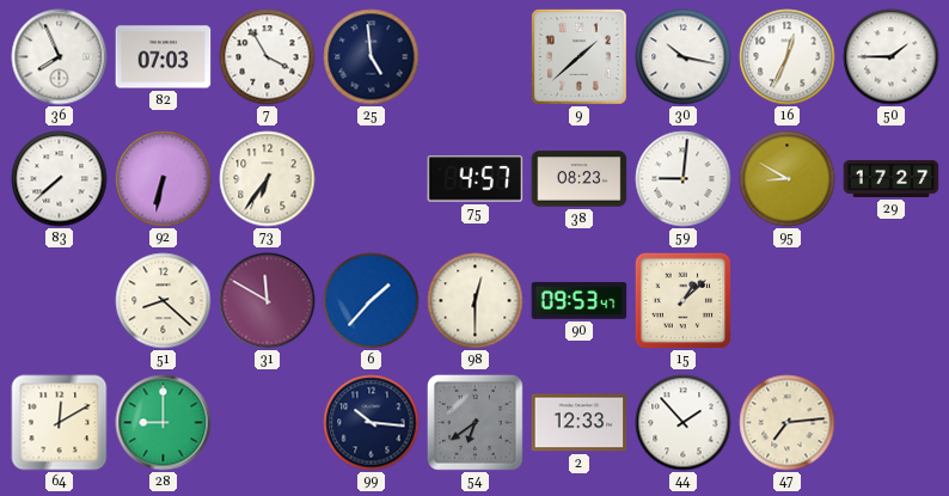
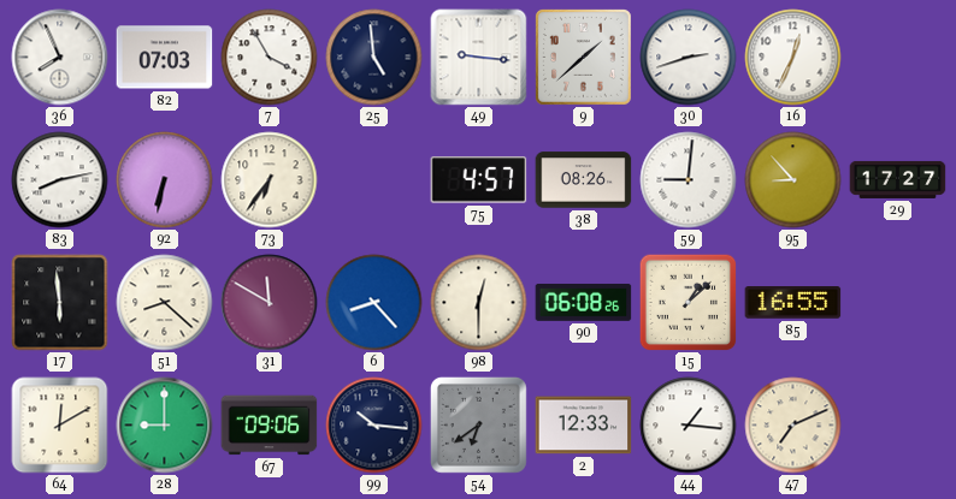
49: none -> 9:16 (479, 58)
30: 10:17 -> 2:42 (689, 58)
50: 1:45 -> none (892, 57)
83: 7:38 -> 8:13 (60, 180)
38: 08:23 -> 08:26 (584, 180)
95: 8:50 -> 8:53 (793, 180)
17: none -> 5:59 (60, 303)
6: 1:37 -> 8:23 (374, 303)
90: 09:53 -> 06:08 (584, 302)
85: none -> 16:55 (793, 303)
67: none -> 09:06 (270, 426)
44: 1:53 -> 1:16 (689, 426)
47: 7:14 -> 7:11 (793, 426)
